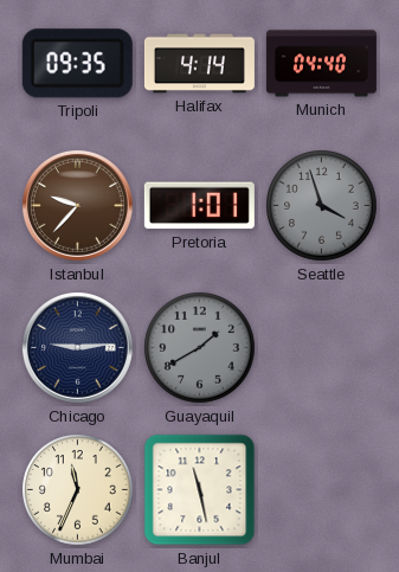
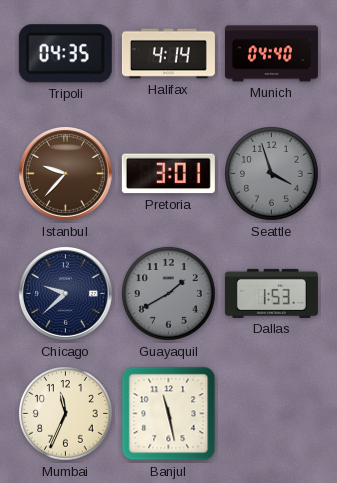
Tripoli: 09:35 -> 04:35 (65, 54)
Pretoria: 1:01 -> 3:01 (168, 174)
Chicago: 9:14 -> 9:38 (65, 293)
Dallas: none -> 1:53 (271, 293)
